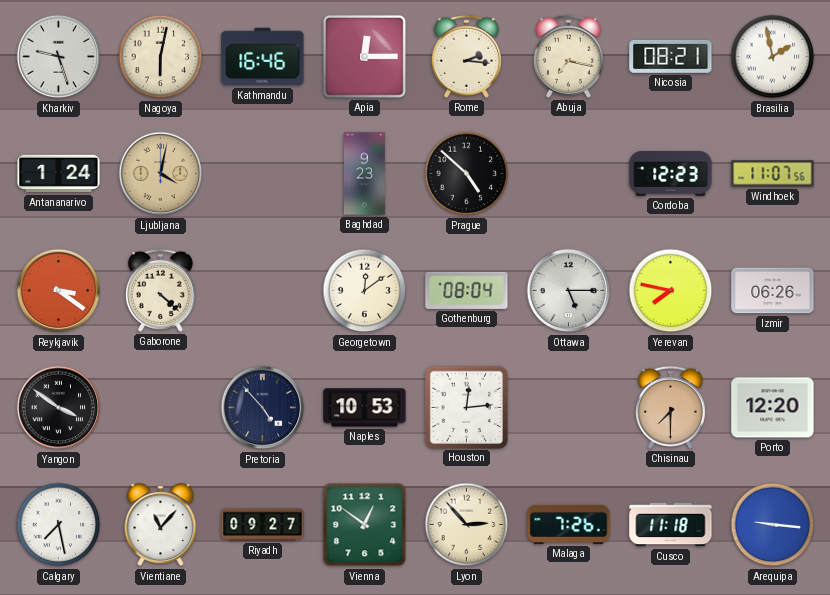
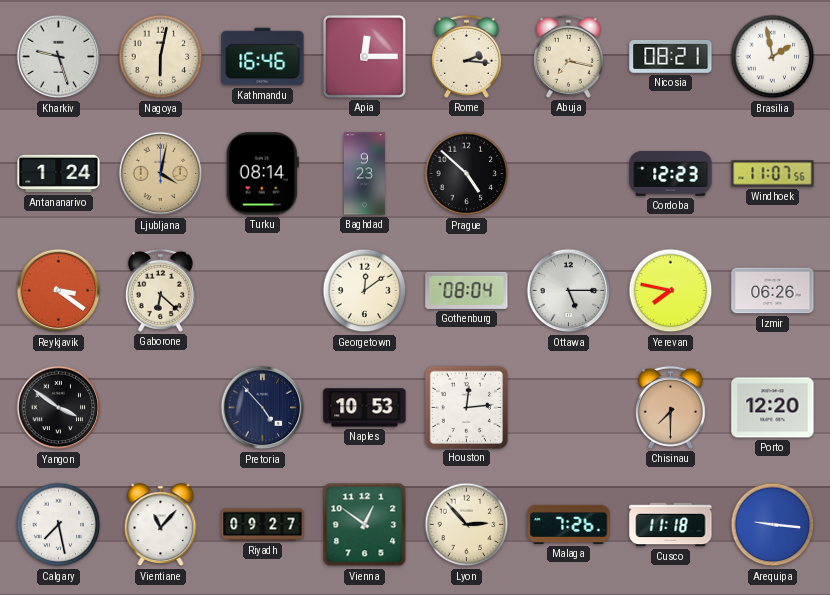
Turku: none -> 08:14 (262, 174)
Gaborone: 4:22 -> 6:22 (160, 290)
